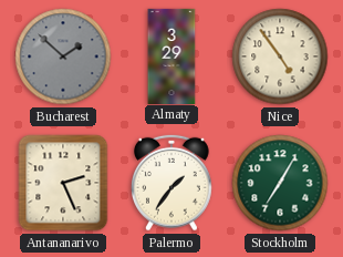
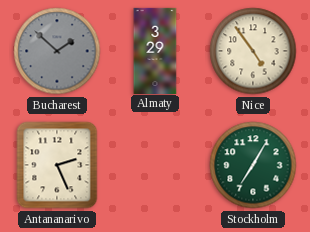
Palermo: 1:36 -> none (173, 183)
